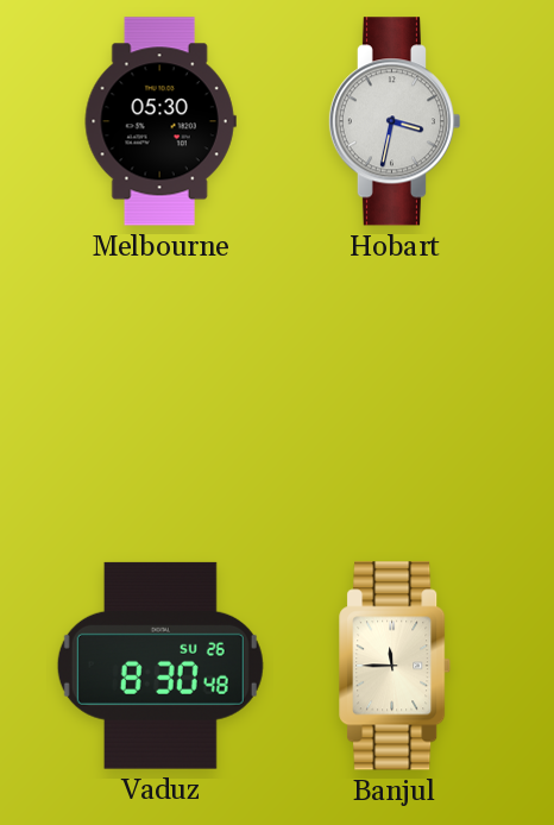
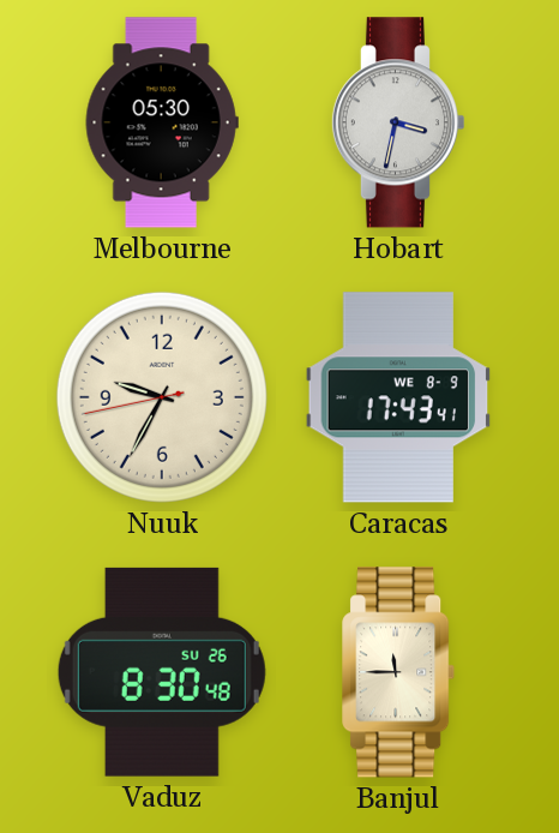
Nuuk: none -> 9:34 (162, 397)
Caracas: none -> 17:43 (398, 397)
